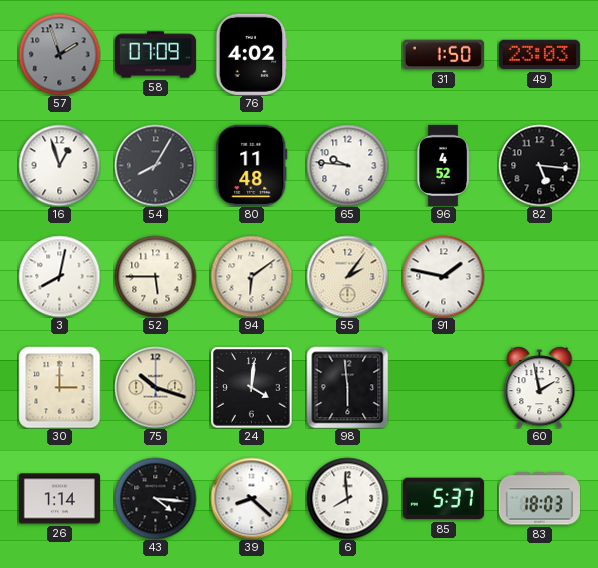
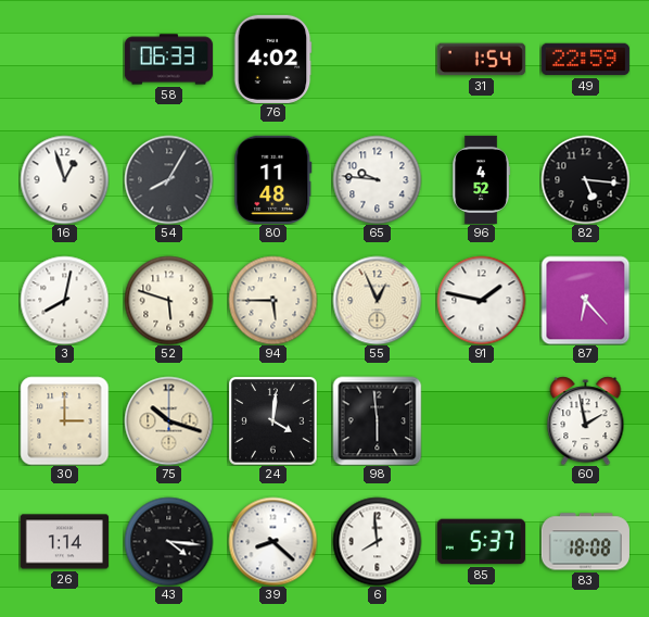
57: 1:57 -> none (59, 54)
58: 07:09 -> 06:33 (168, 60)
31: 1:50 -> 1:54 (481, 60)
49: 23:03 -> 22:59 (585, 60)
52: 5:45 -> 5:48 (168, 300)
94: 6:09 -> 5:45 (272, 300)
55: 2:06 -> 12:56 (377, 300)
87: none -> 6:23 (585, 300)
83: 18:03 -> 18:08 (585, 542)
